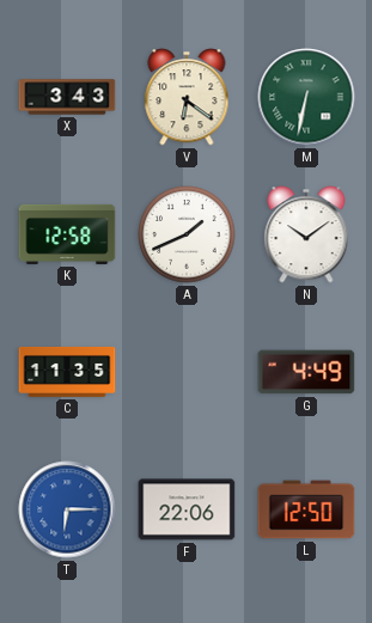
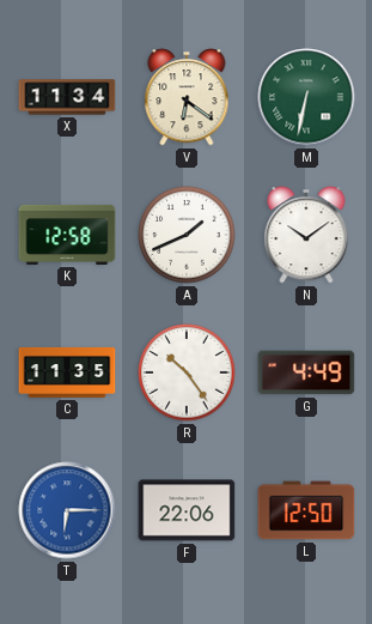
X: 3:43 -> 11:34 (67, 97)
R: none -> 10:24 (187, 372)
